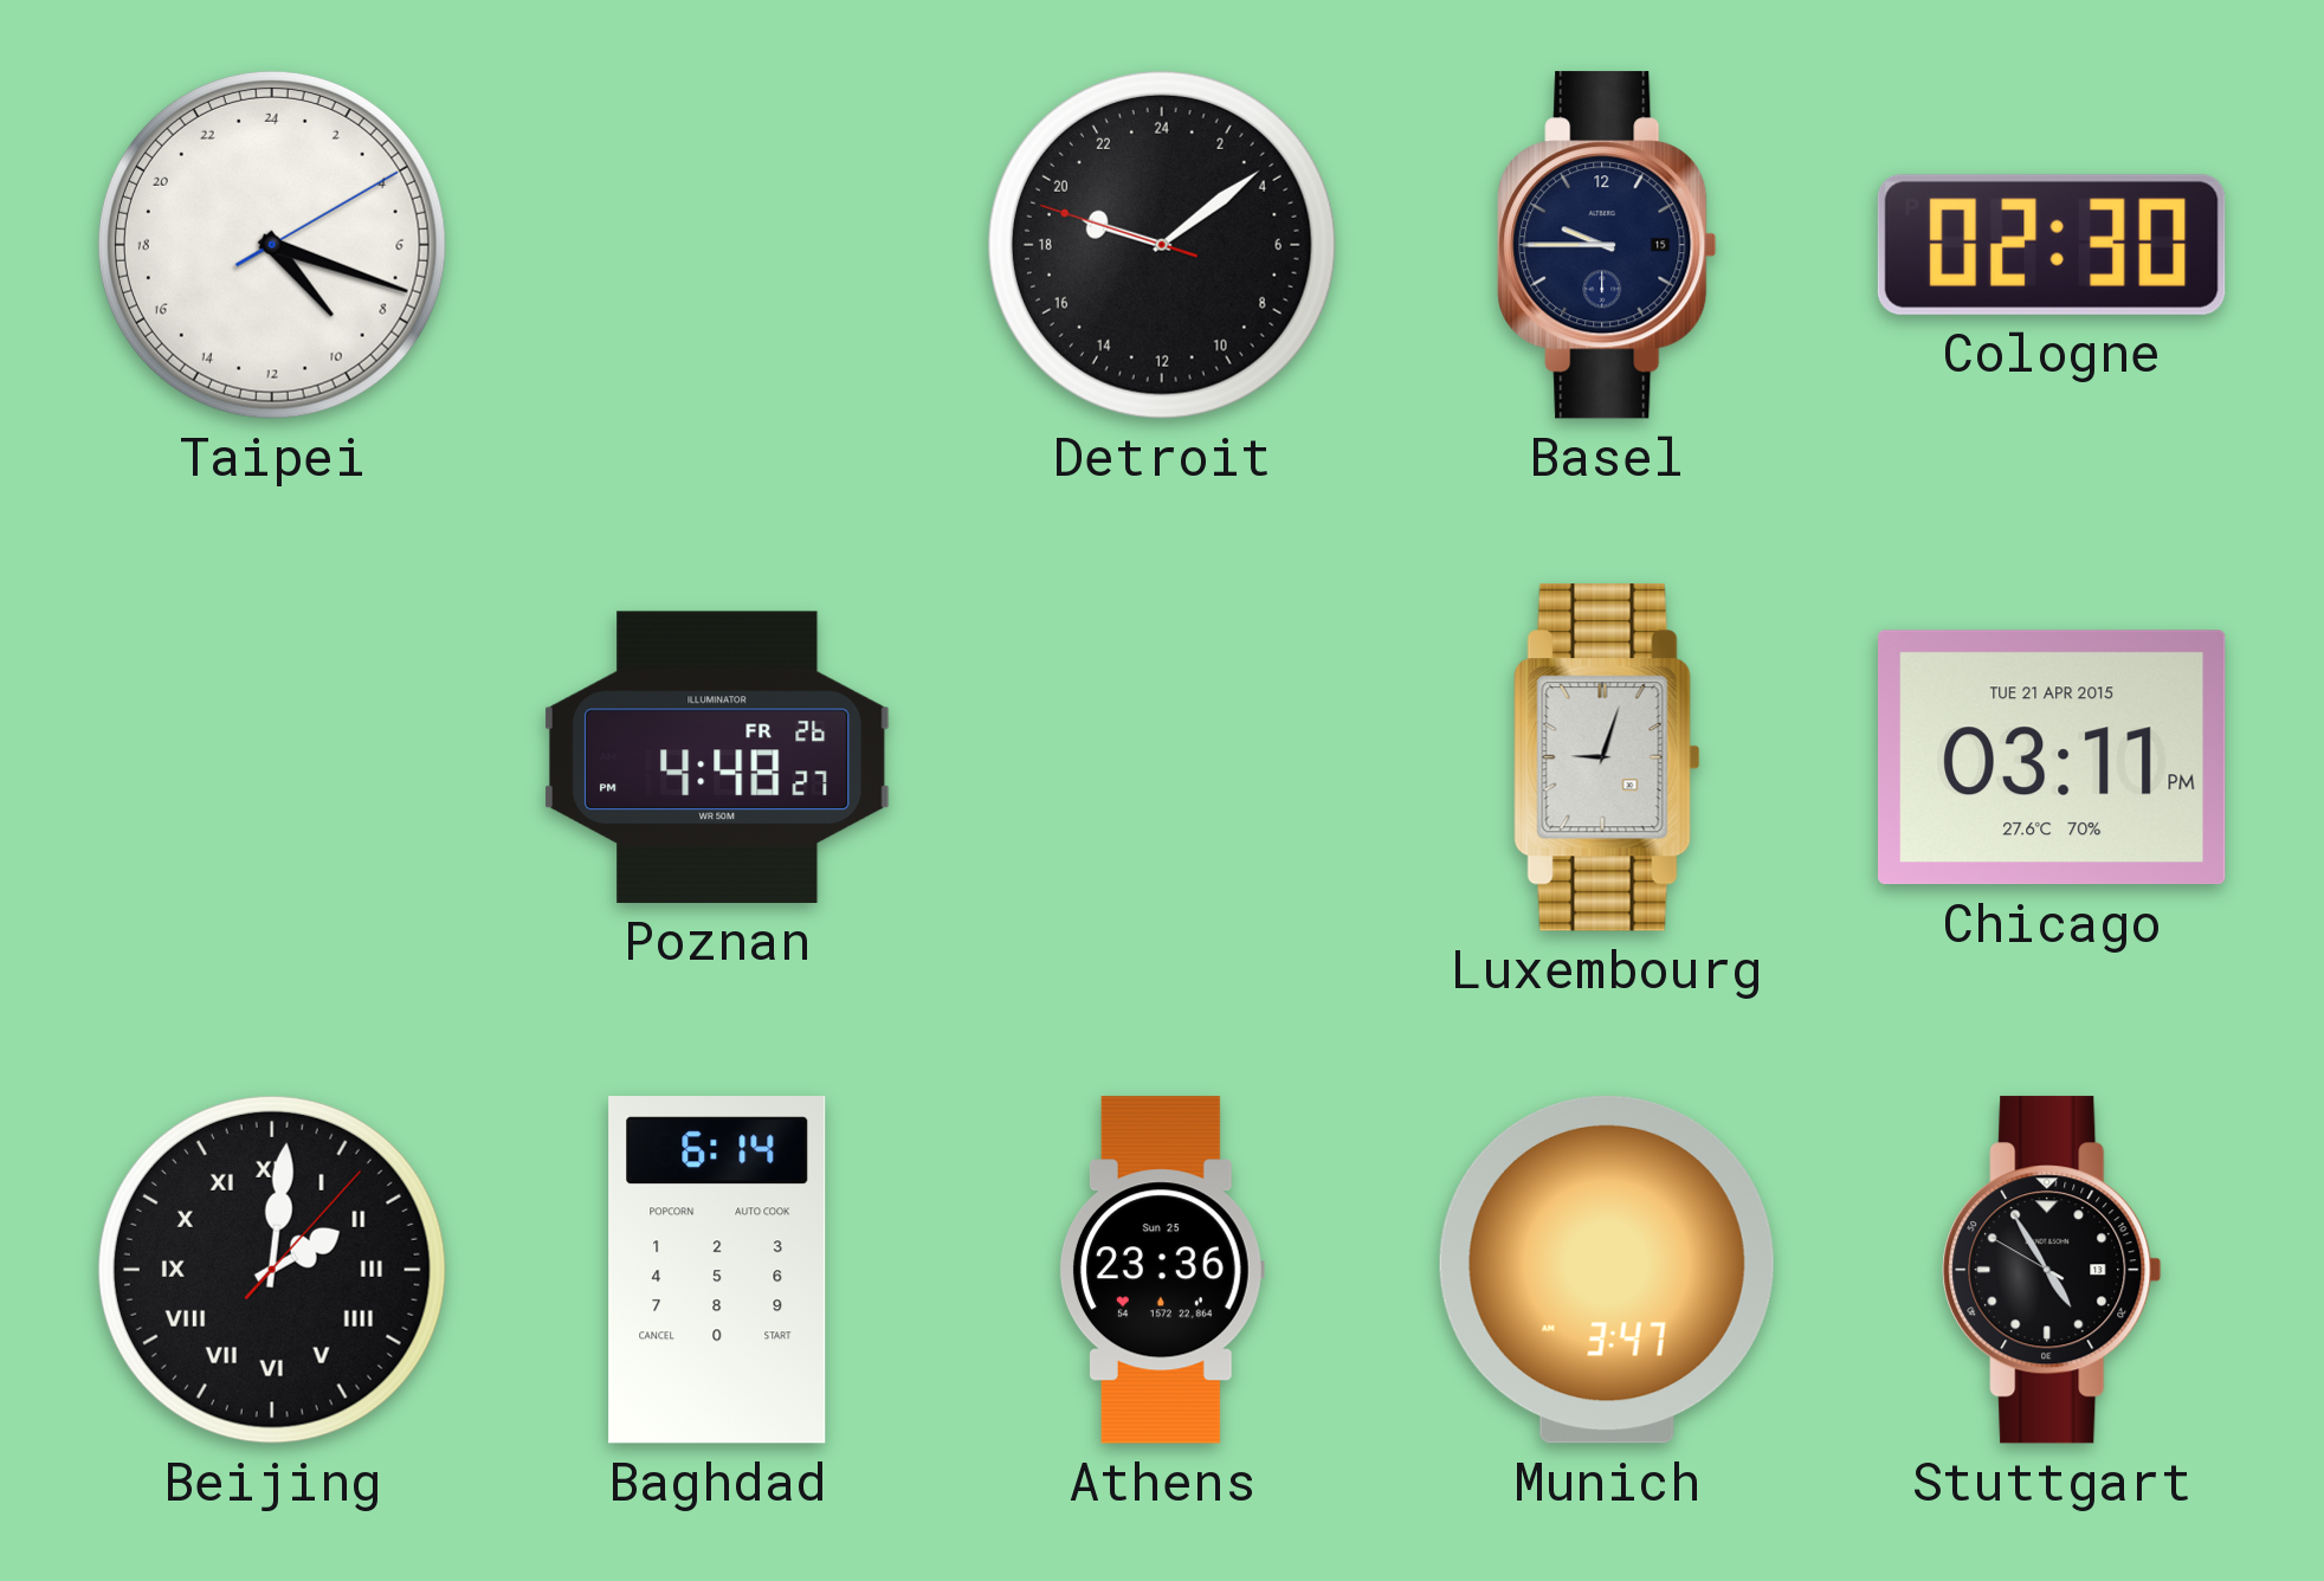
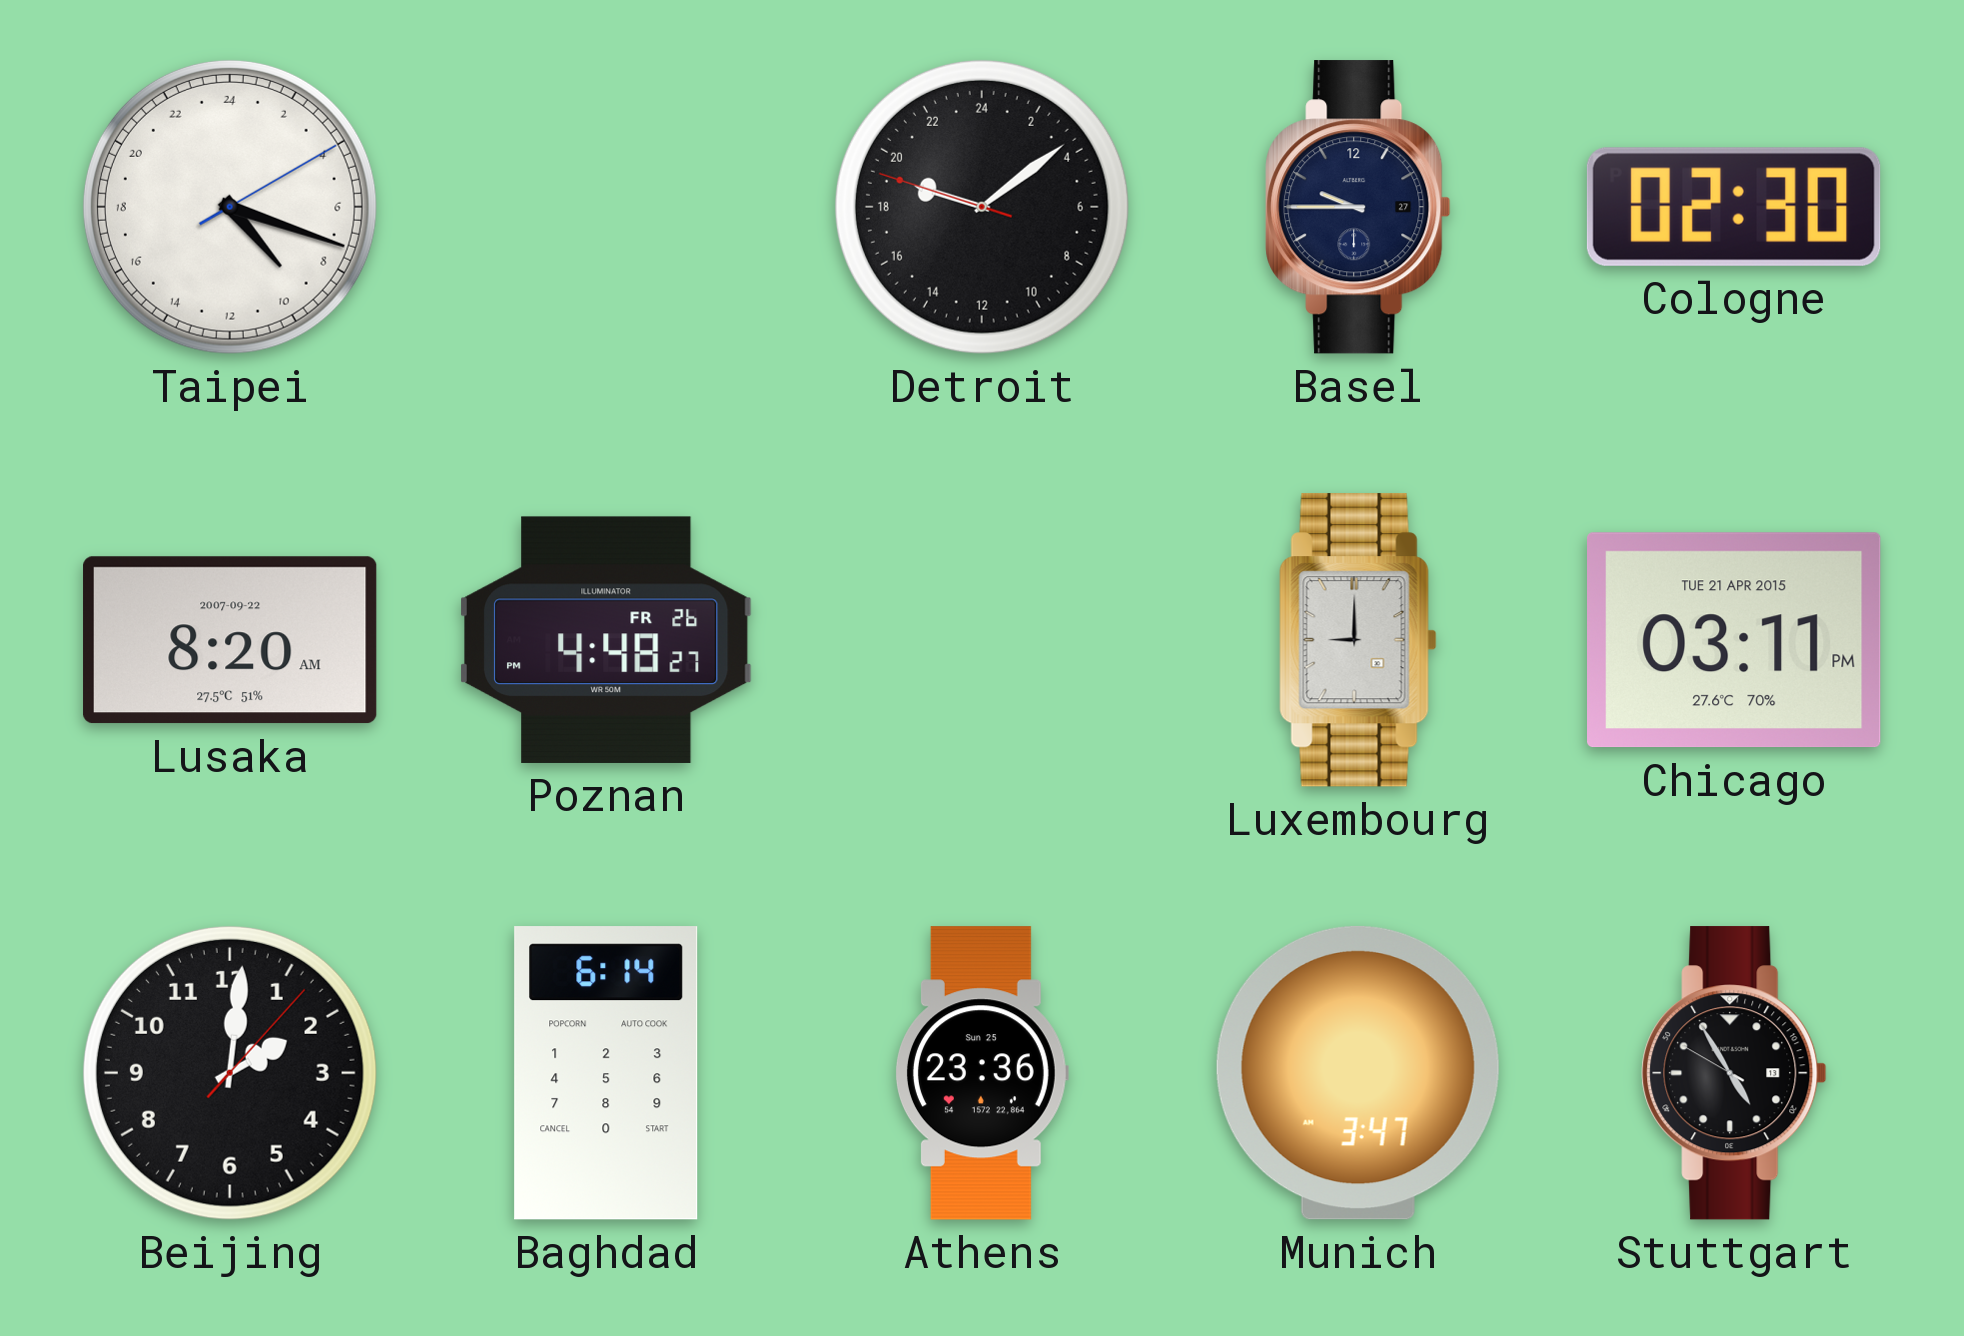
Basel date: 15 -> 27 (1358, 207)
Lusaka: none -> 8:20 (230, 640)
Luxembourg: 9:03 -> 9:00 (1358, 640)
Beijing numerals: Roman -> Arabic (230, 1073)
